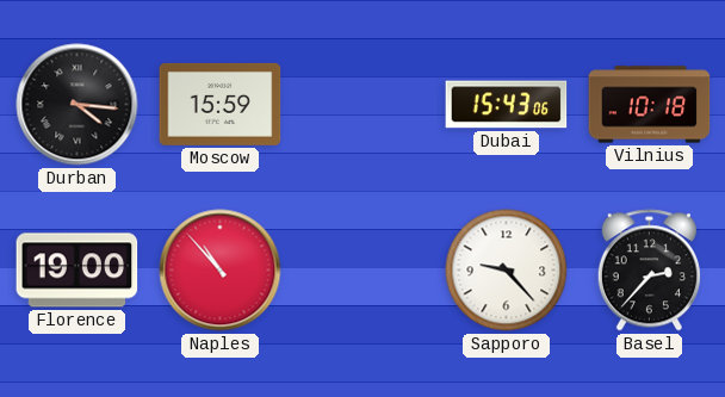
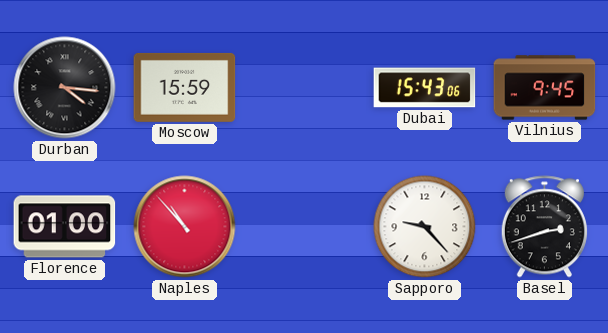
Vilnius: 10:18 -> 9:45 (545, 88)
Florence: 19:00 -> 01:00 (65, 227)
Basel: 2:37 -> 2:42 (544, 227)
